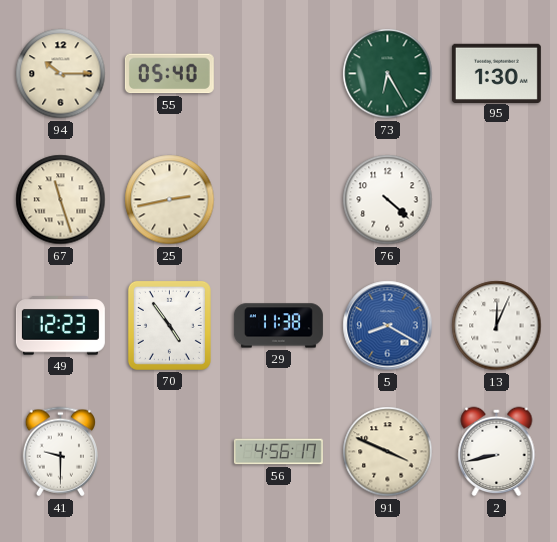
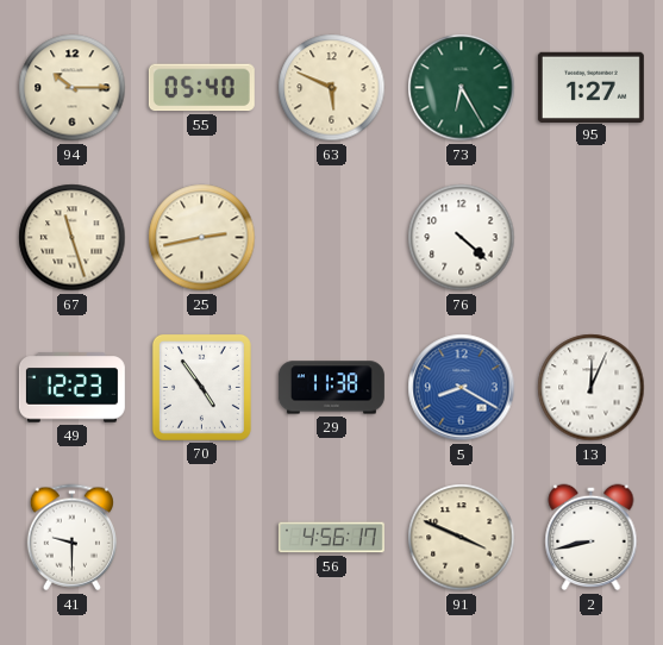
63: none -> 5:49 (332, 88)
95: 1:30 -> 1:27 (590, 87)
